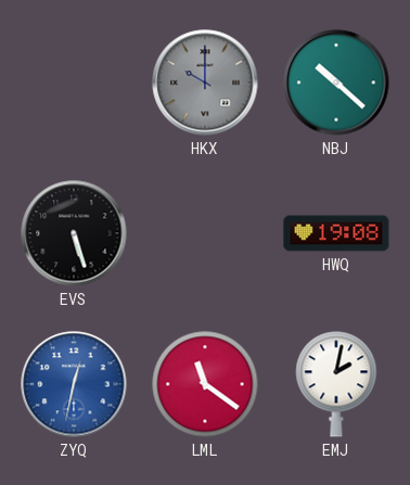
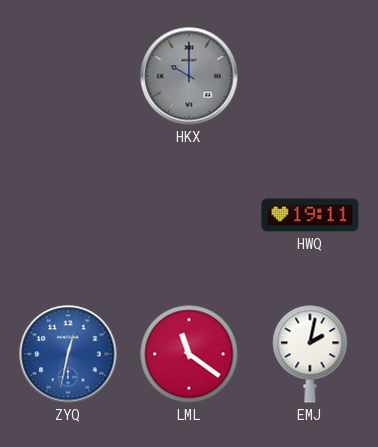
NBJ: 10:22 -> none (336, 82)
EVS: 5:27 -> none (74, 233)
HWQ: 19:08 -> 19:11 (310, 215)
